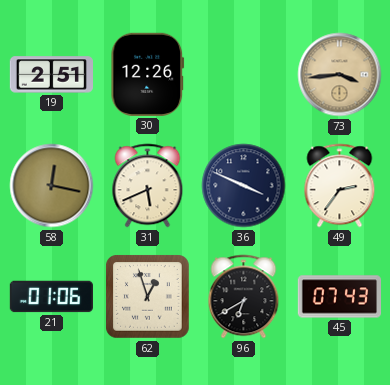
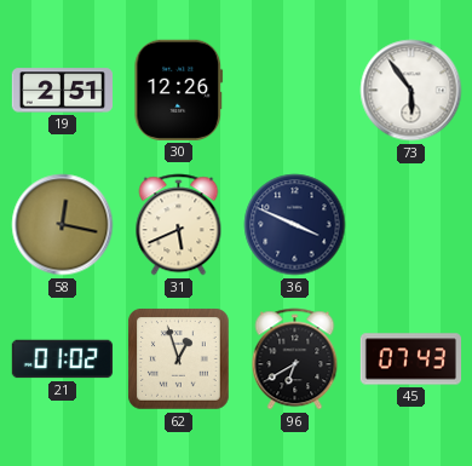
73: 3:44 -> 5:54 (411, 91)
73 dial: champagne -> white (411, 91)
49: 2:36 -> none (340, 186)
21: 01:06 -> 01:02 (62, 359)
